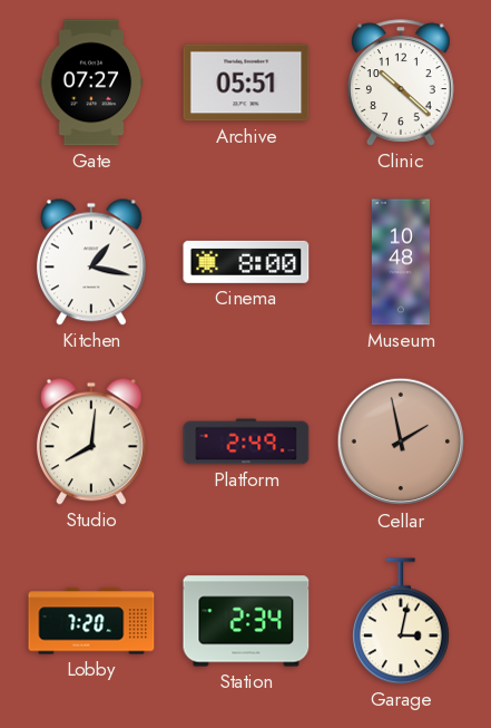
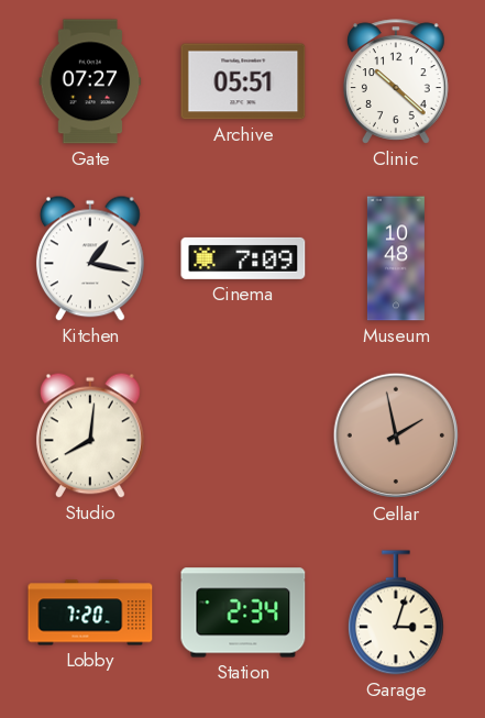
Cinema: 8:00 -> 7:09 (243, 258)
Platform: 2:49 -> none (246, 441)
Garage: 3:02 -> 3:03 (396, 612)
